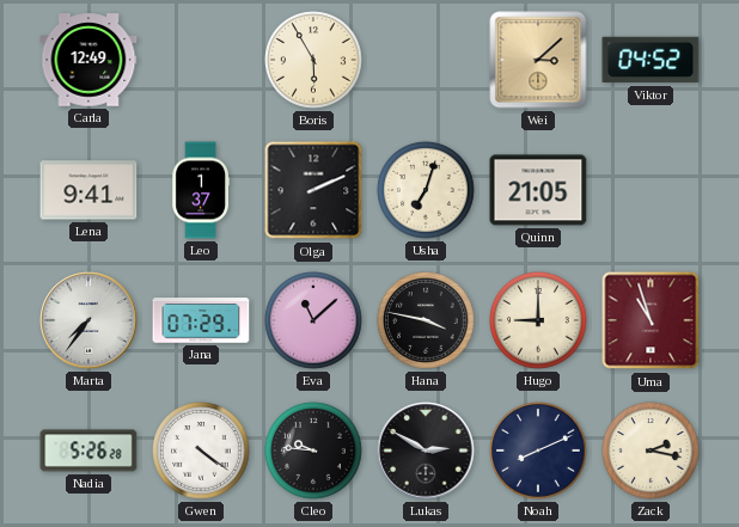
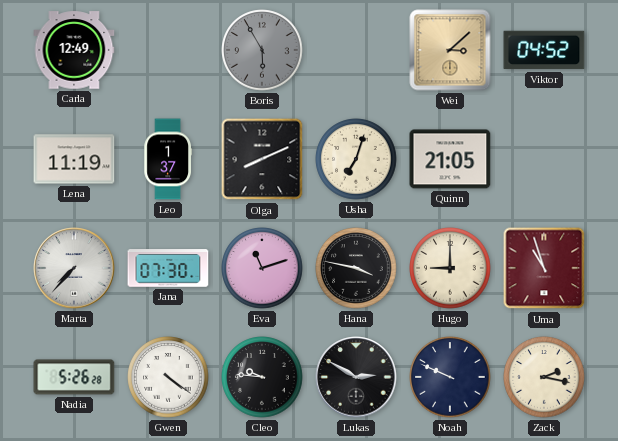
Boris dial: cream -> grey (262, 50)
Lena: 9:41 -> 11:19 (74, 159)
Olga: 2:11 -> 8:11 (262, 159)
Marta: 7:36 -> 7:37 (74, 268)
Jana: 07:29 -> 07:30 (168, 268)
Eva: 11:08 -> 11:12 (262, 268)
Noah: 8:11 -> 9:49 (450, 377)
